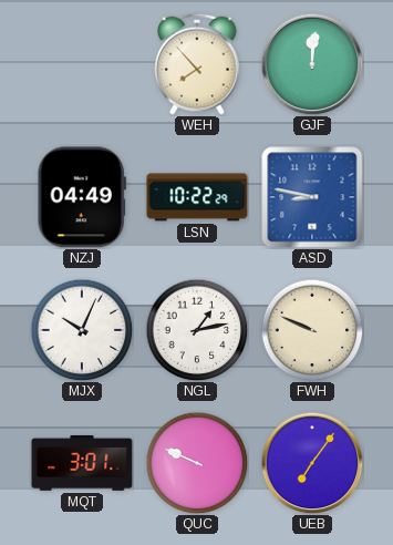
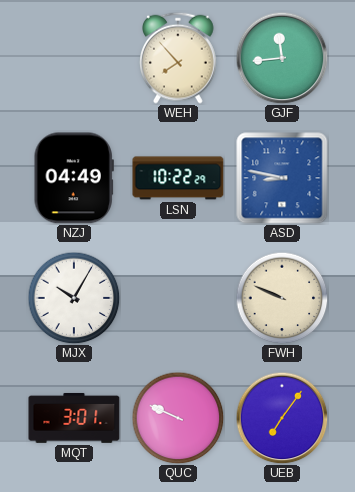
GJF: 12:01 -> 11:44 (282, 58)
MJX: 10:04 -> 10:05 (74, 298)
NGL: 1:13 -> none (197, 330)
